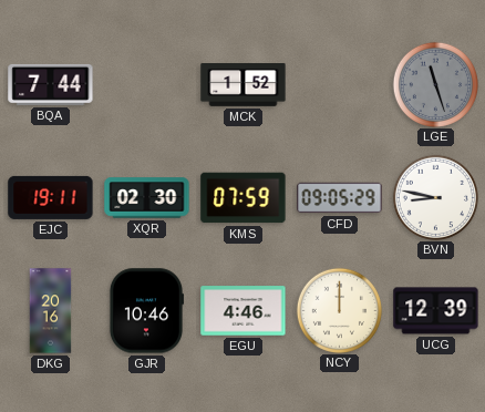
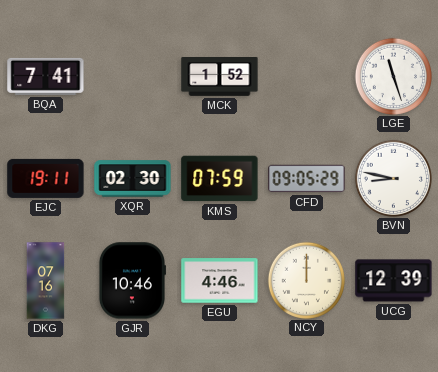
BQA: 7:44 -> 7:41 (46, 76)
LGE dial: grey -> white (393, 76)
DKG: 20:16 -> 07:16 (46, 281)
